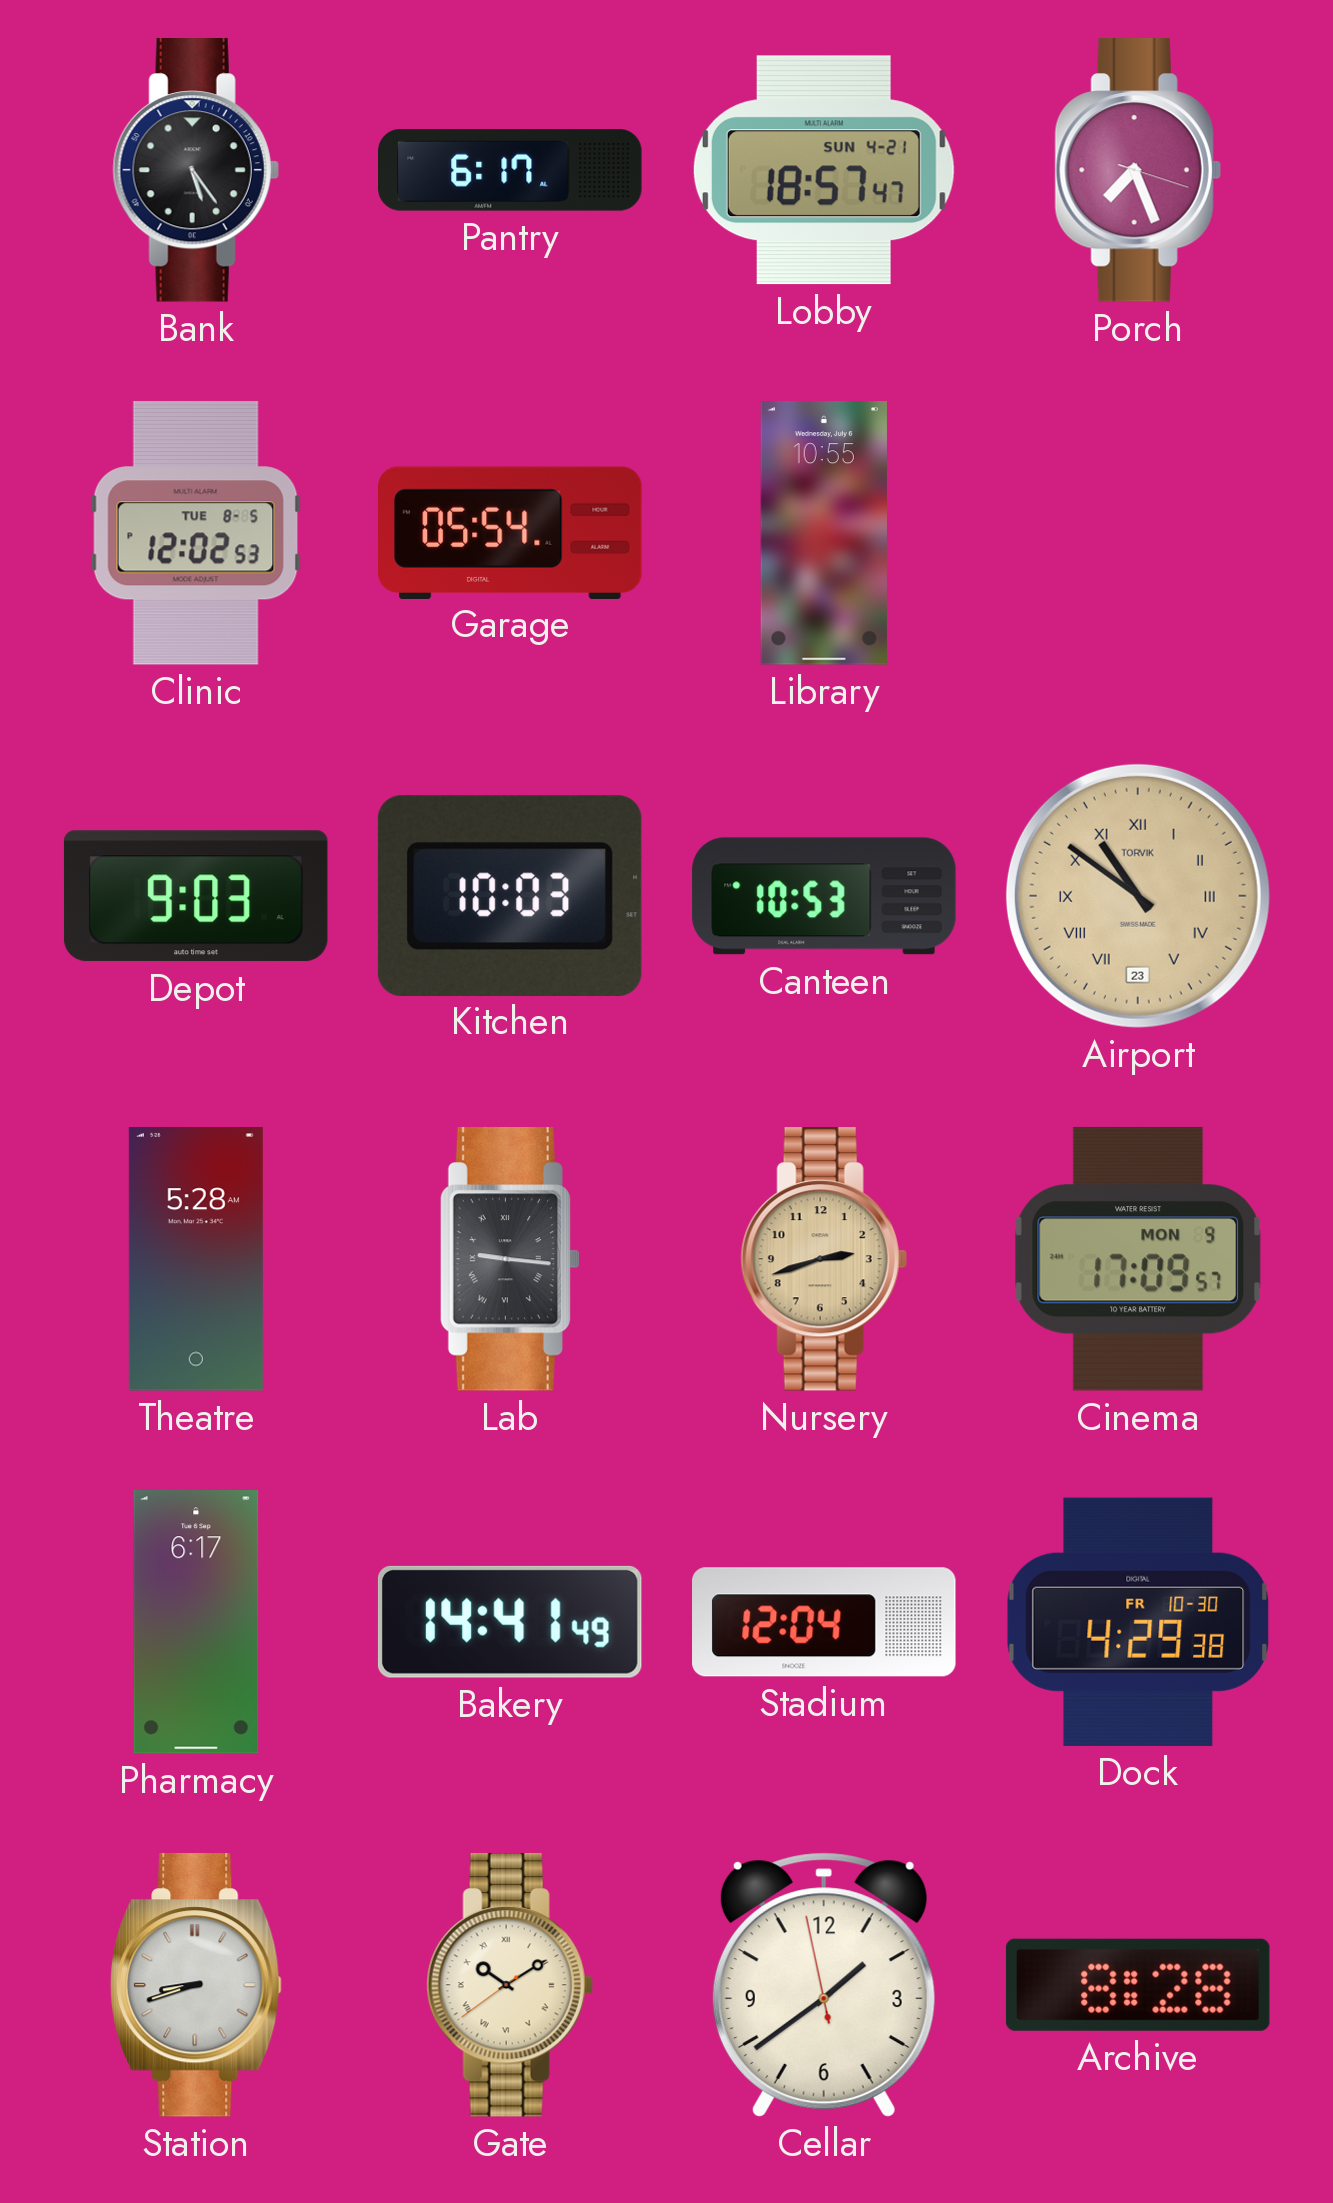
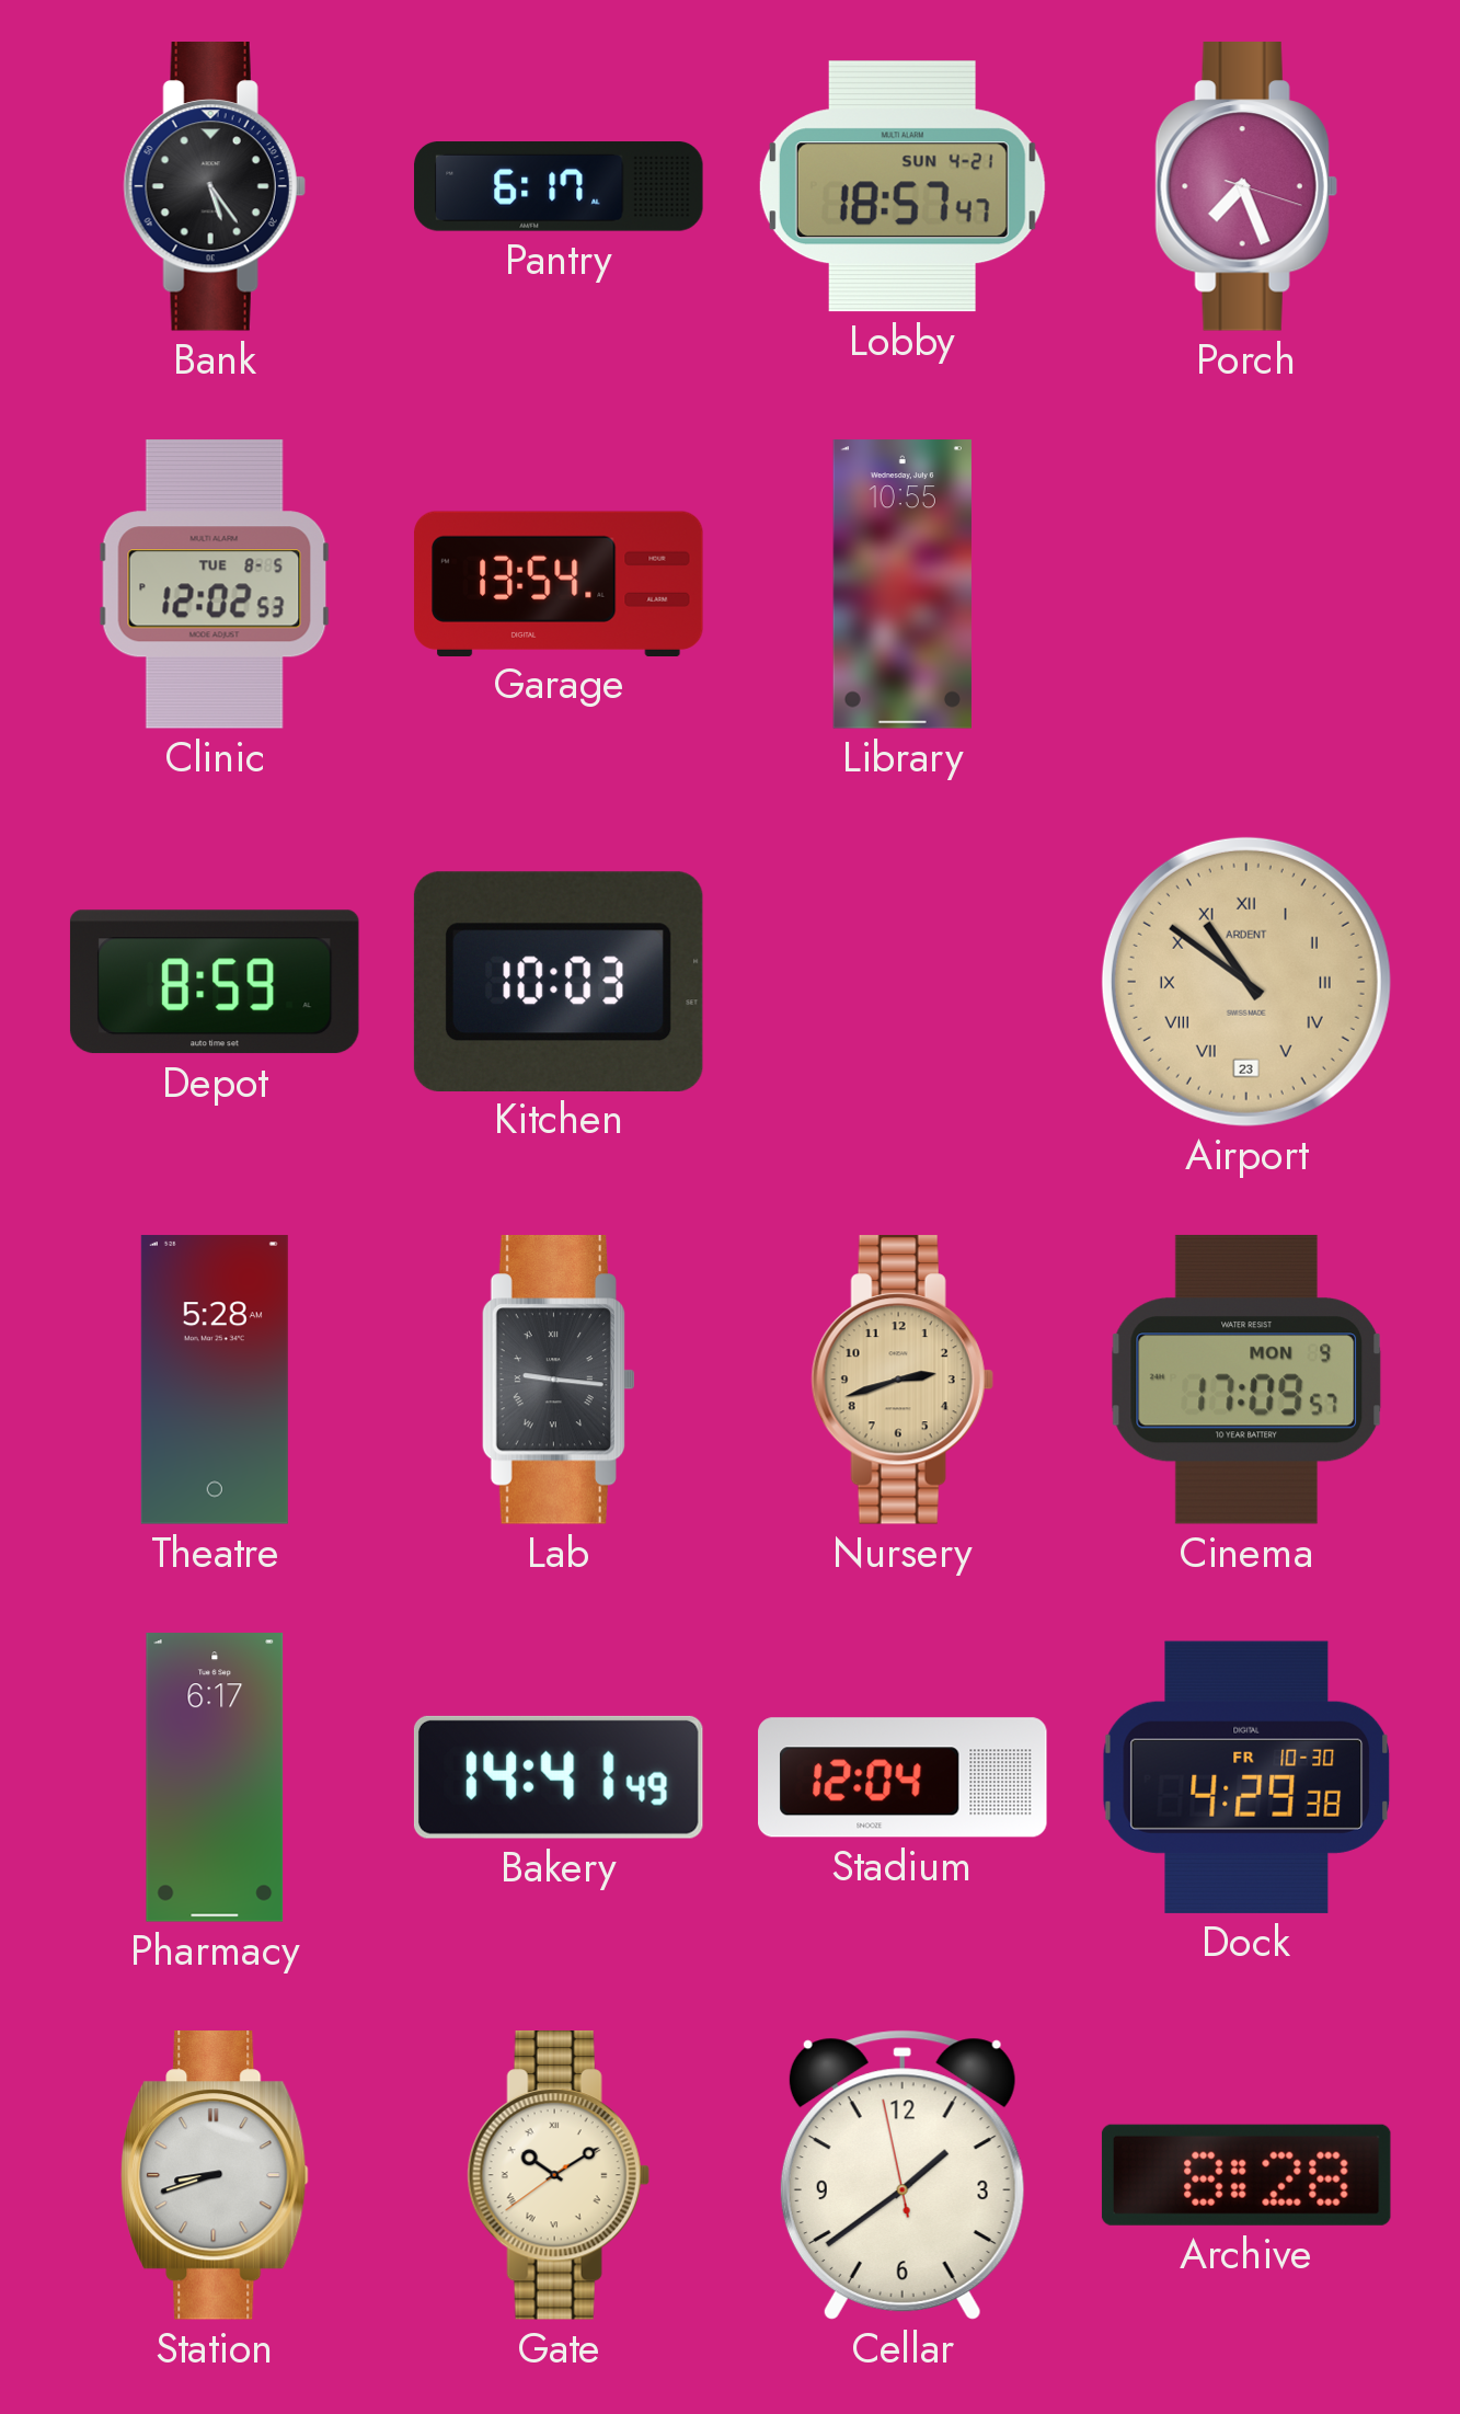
Garage: 05:54 -> 13:54 (560, 583)
Depot: 9:03 -> 8:59 (215, 982)
Canteen: 10:53 -> none (824, 896)
Airport brand: TORVIK -> ARDENT (1246, 982)
